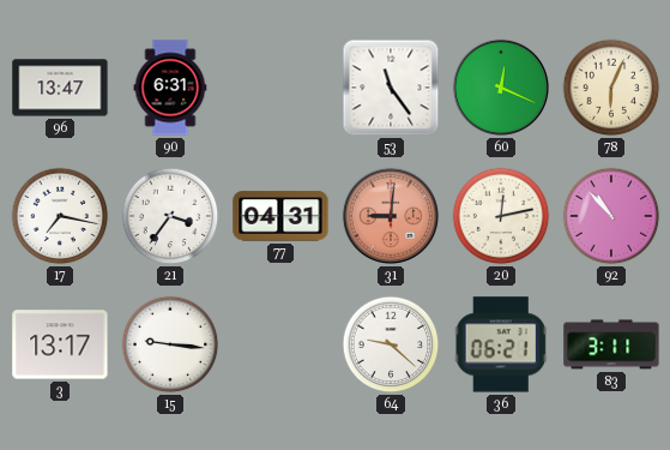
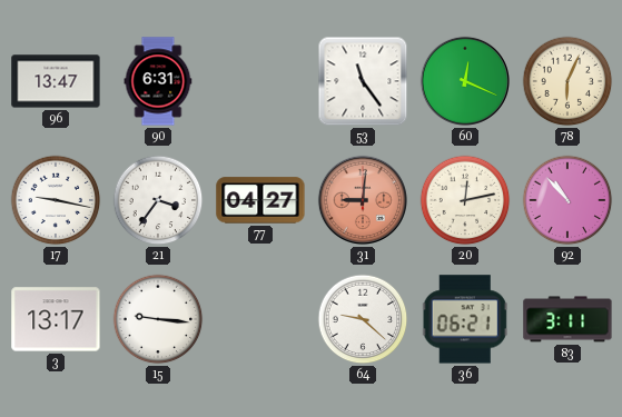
17: 7:17 -> 9:17 (56, 200)
77: 04:31 -> 04:27 (260, 200)
